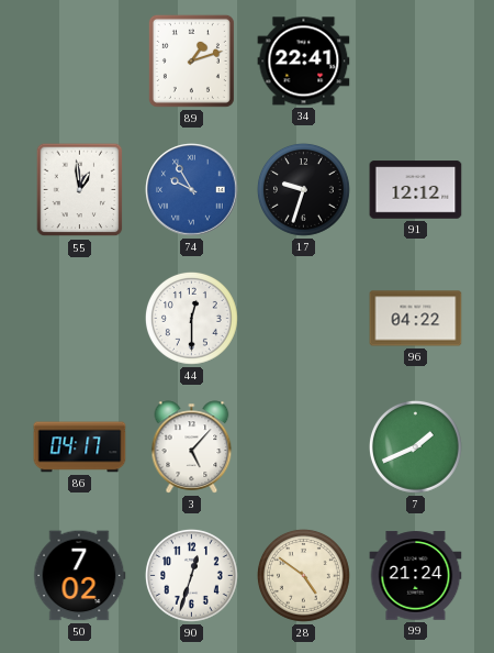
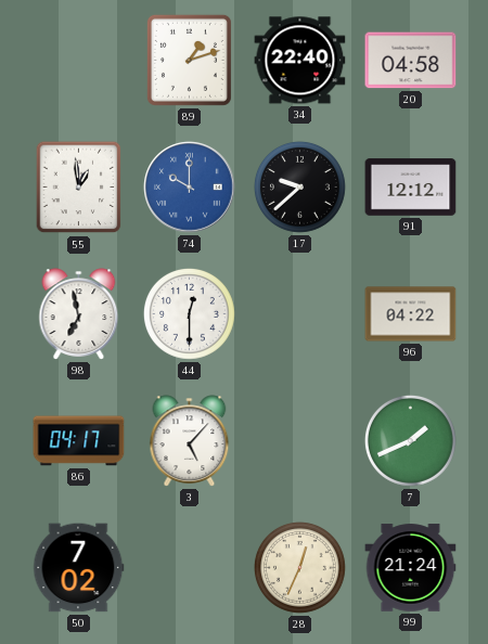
34: 22:41 -> 22:40 (300, 61)
20: none -> 04:58 (411, 61)
74: 9:55 -> 10:00 (190, 188)
17: 9:33 -> 9:38 (299, 186)
98: none -> 6:58 (79, 314)
90: 12:33 -> none (191, 575)
28: 4:51 -> 12:34 (299, 567)
